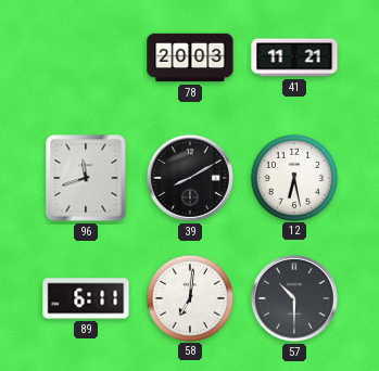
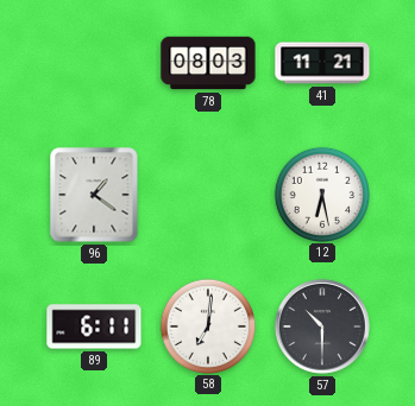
78: 20:03 -> 08:03 (208, 63)
96: 11:42 -> 1:21 (94, 195)
39: 8:10 -> none (190, 178)
